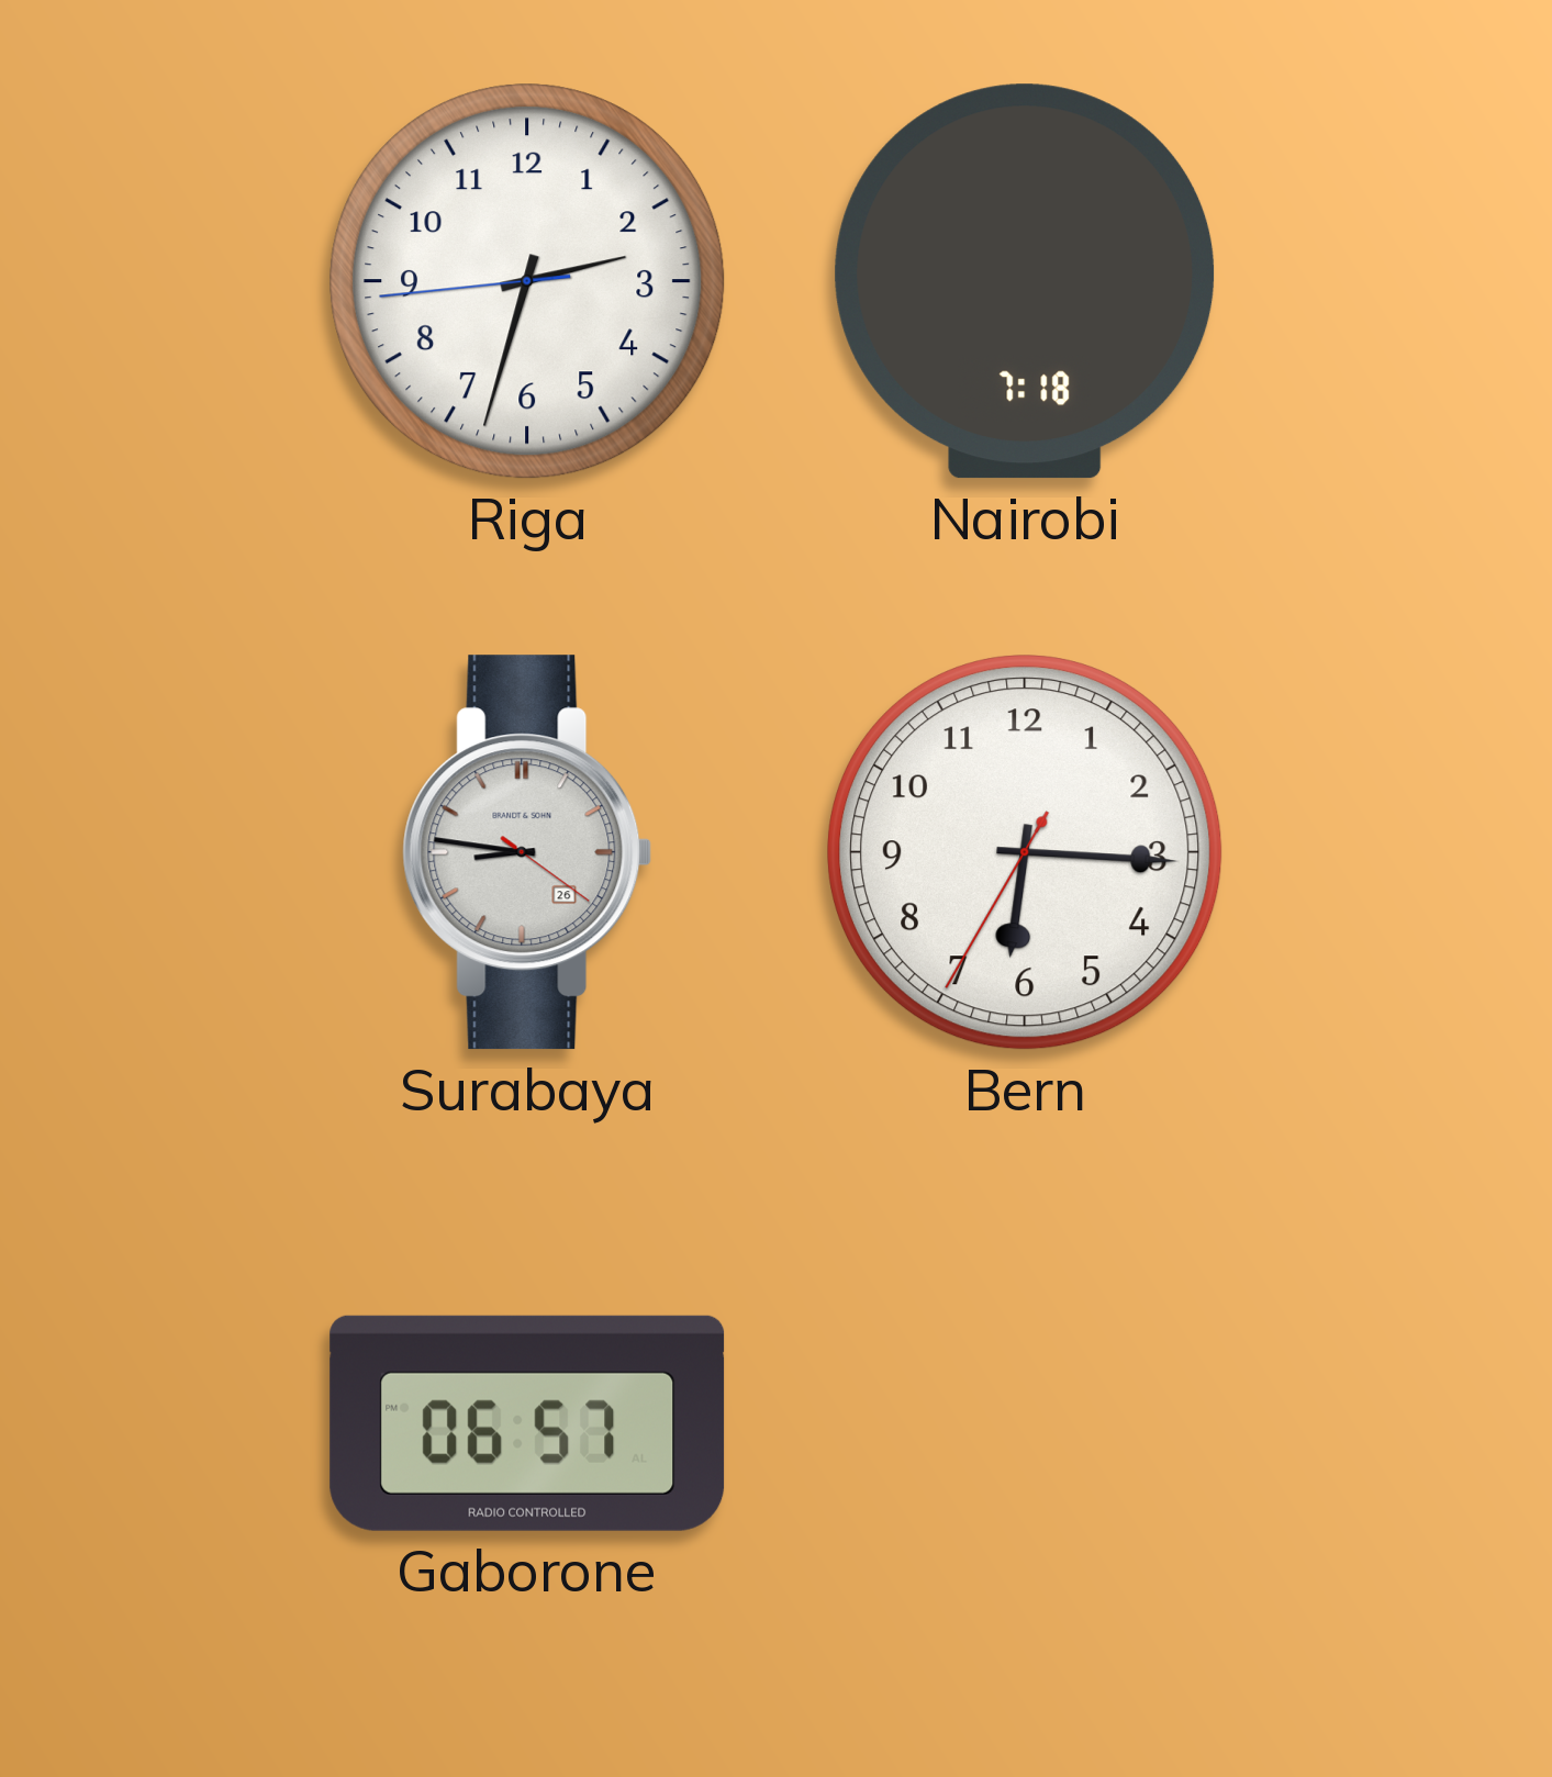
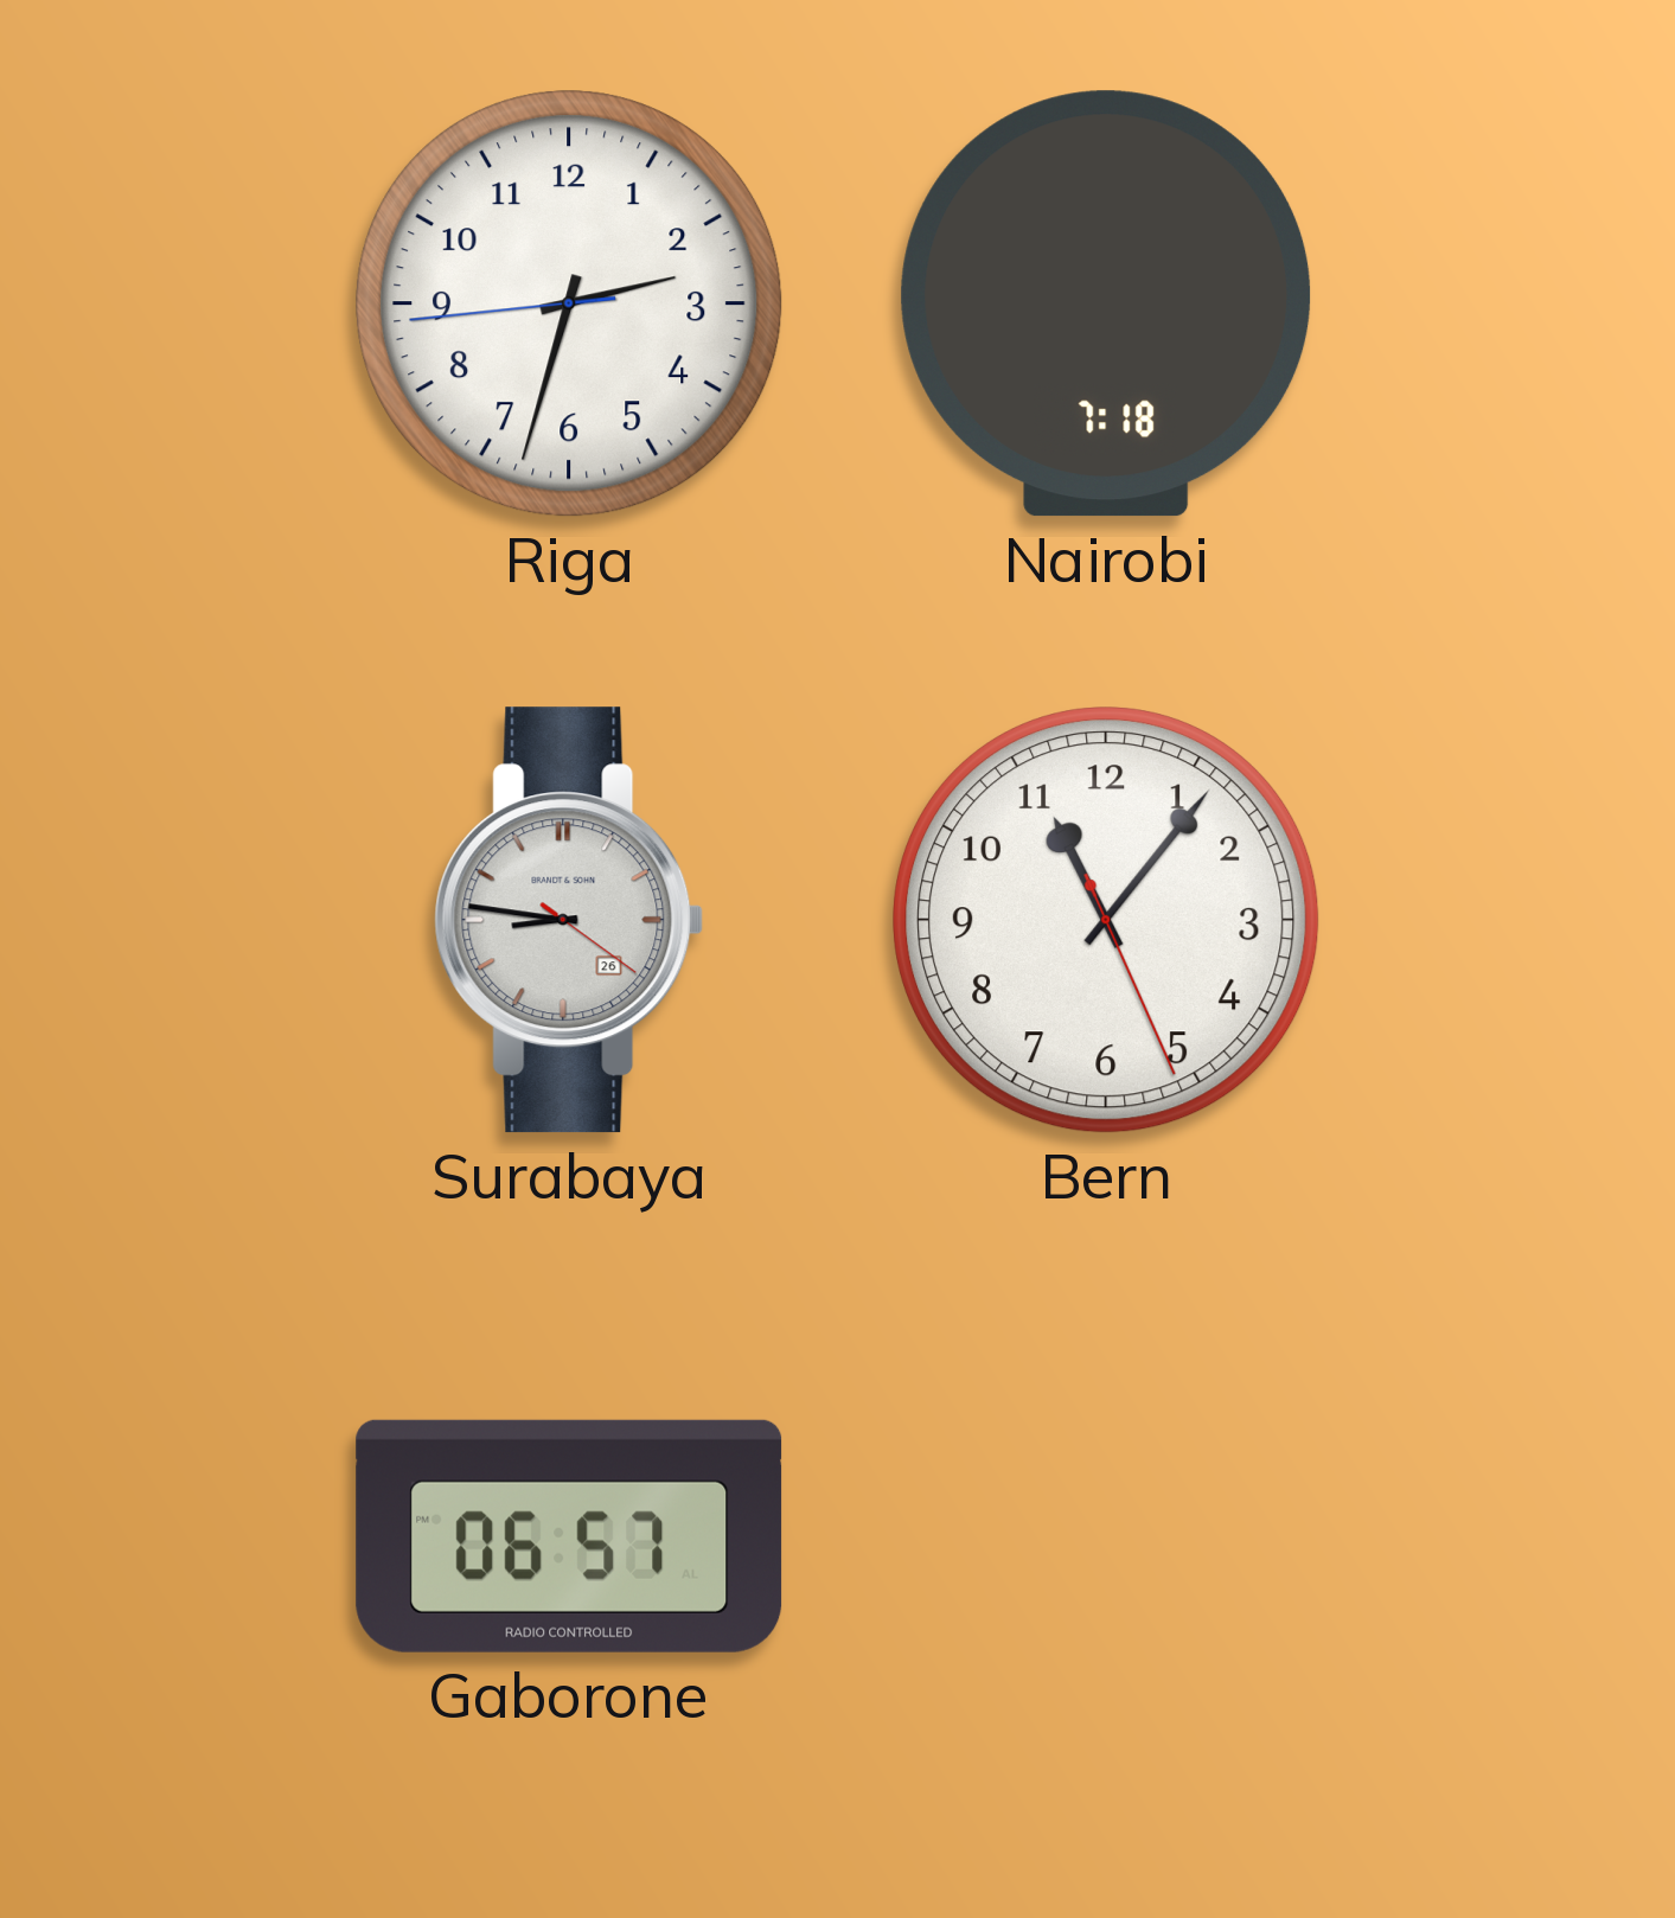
Bern: 6:15 -> 11:06 (1106, 920)
